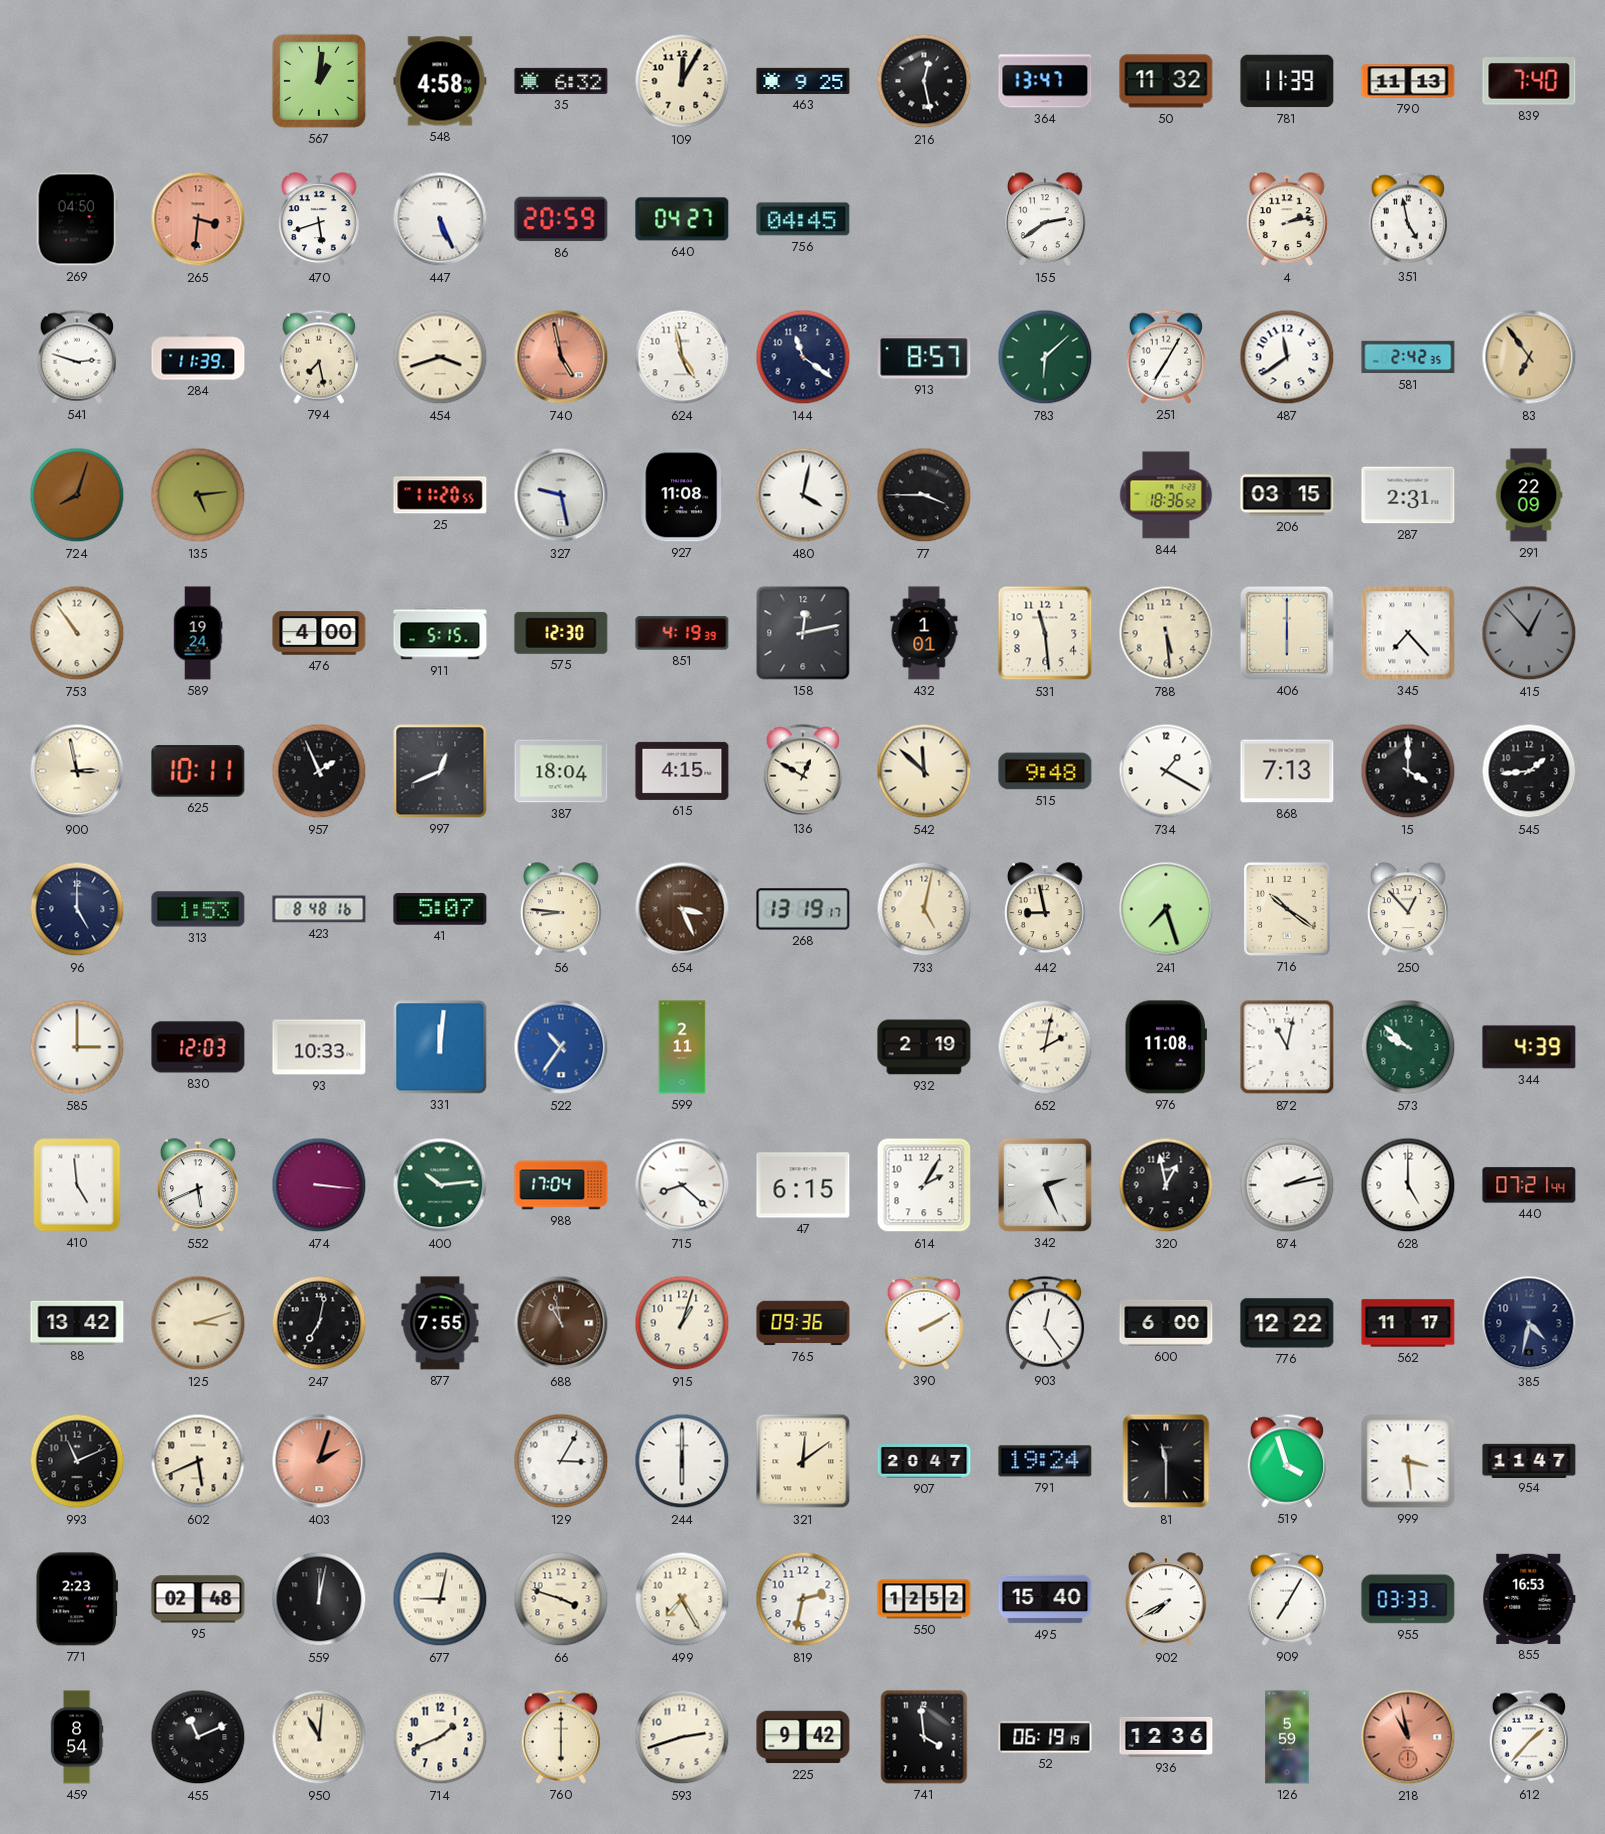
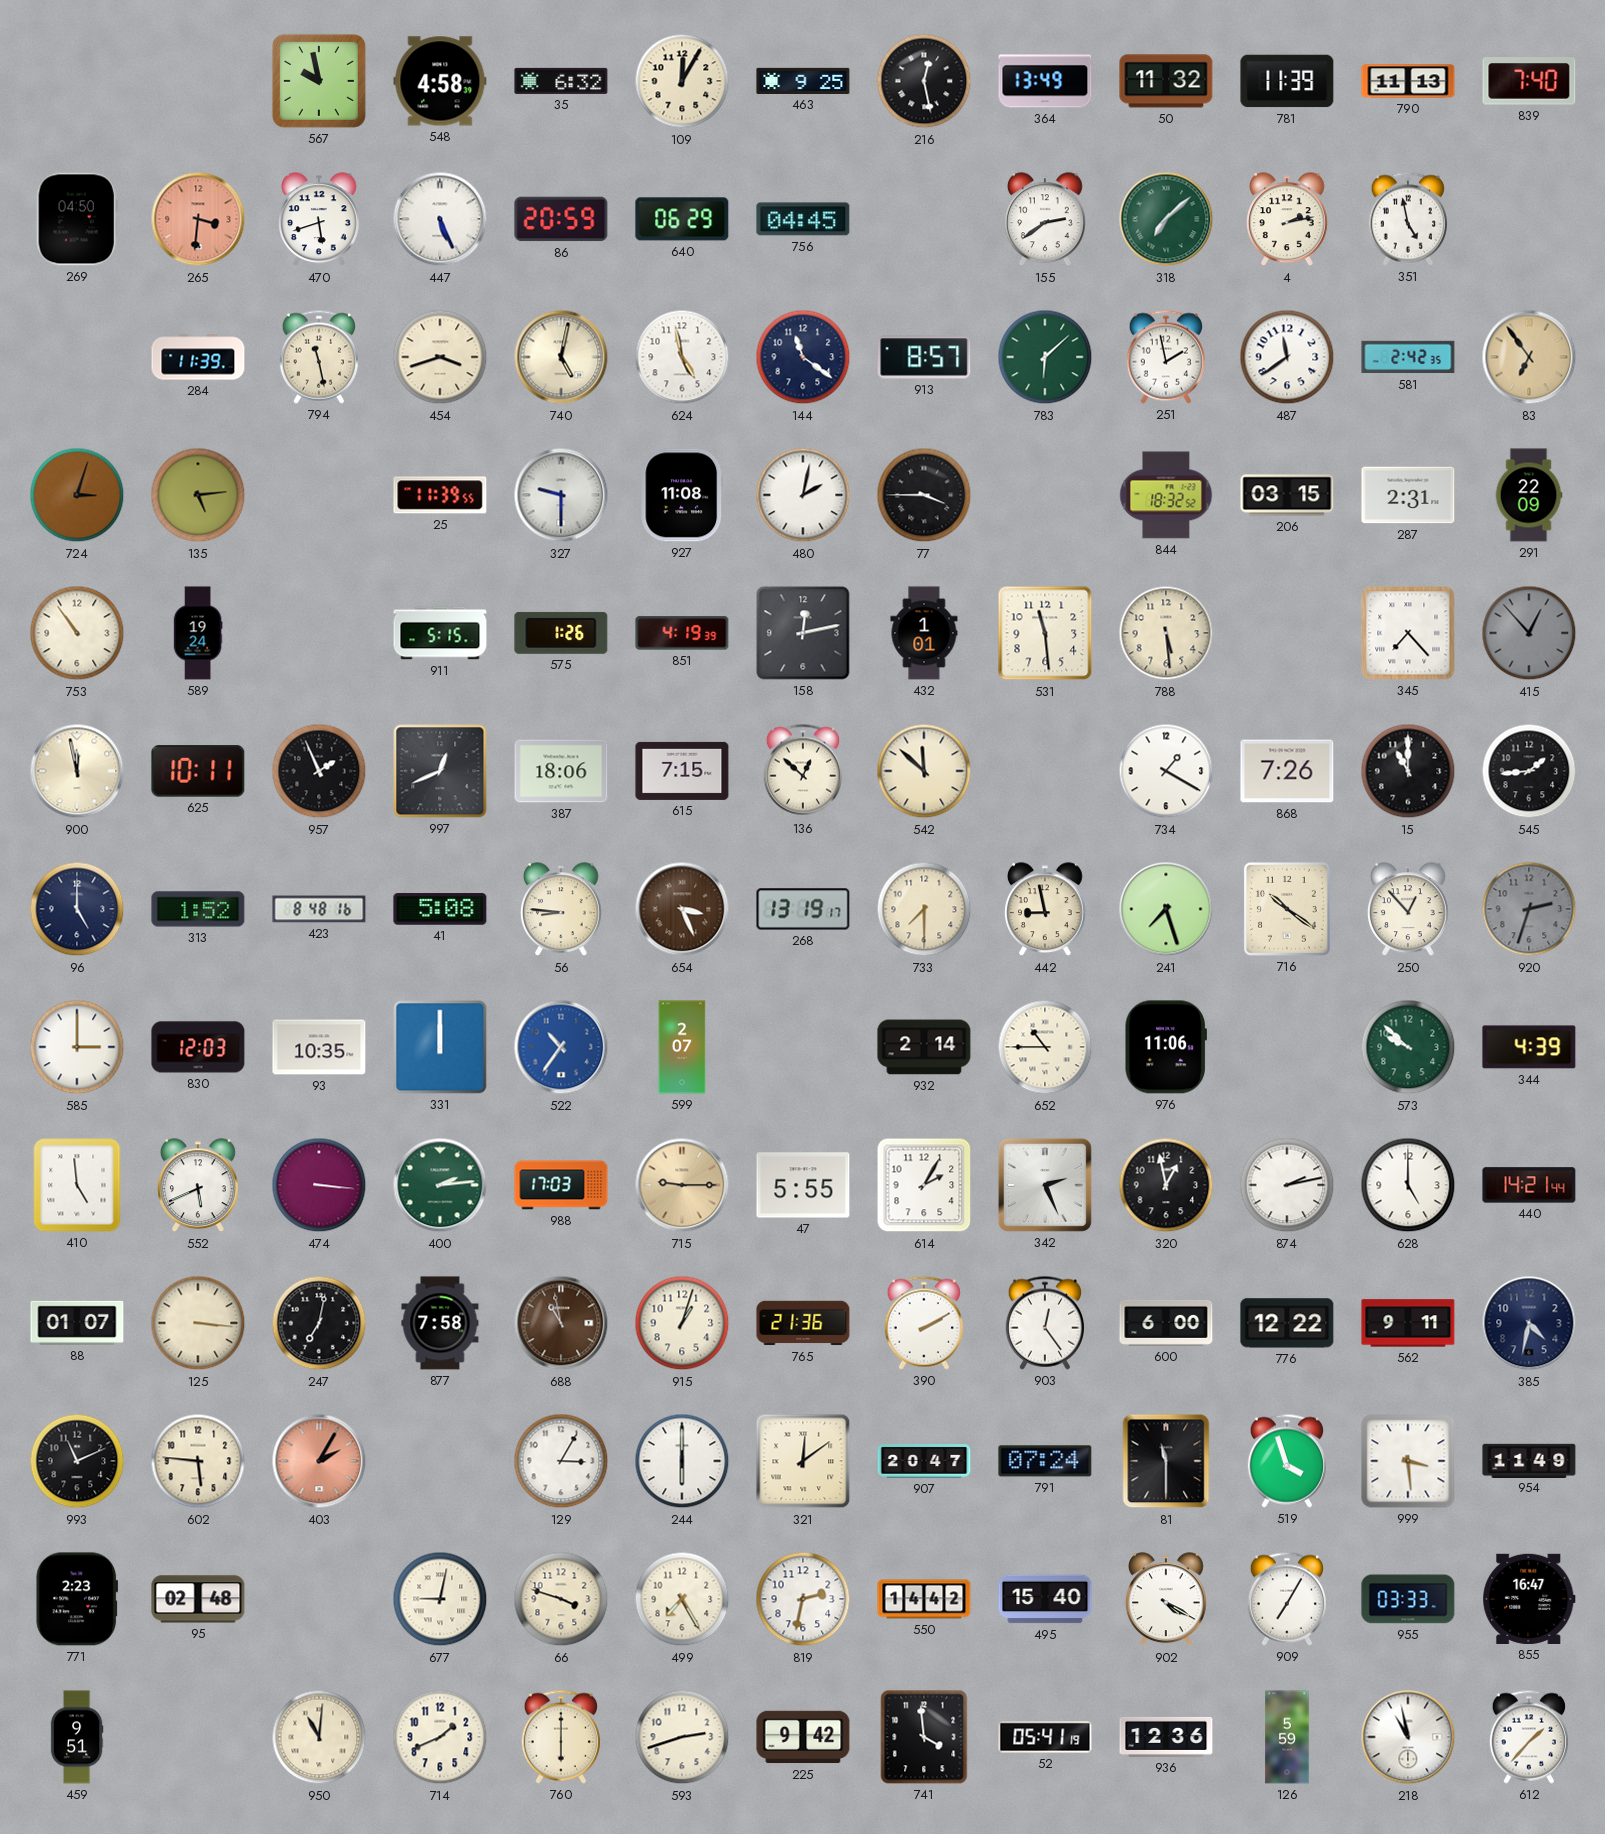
567: 1:01 -> 9:58 (319, 81)
364: 13:47 -> 13:49 (1045, 81)
640: 04:27 -> 06:29 (682, 219)
318: none -> 7:08 (1166, 219)
541: 2:48 -> none (76, 357)
794: 7:28 -> 11:28 (318, 357)
740: 4:58 -> 5:02 (561, 357)
740 dial: salmon -> cream (561, 357)
251: 7:05 -> 1:58 (1165, 357)
724: 8:03 -> 3:03 (77, 495)
25: 11:20 -> 11:39 (440, 495)
327: 9:28 -> 9:30 (561, 495)
480: 4:02 -> 2:02 (803, 495)
844: 18:36 -> 18:32 (1166, 495)
476: 4:00 -> none (319, 633)
575: 12:30 -> 1:26 (561, 633)
406: 6:00 -> none (1287, 633)
900: 2:58 -> 11:58 (77, 771)
387: 18:04 -> 18:06 (561, 771)
615: 4:15 -> 7:15 (682, 771)
136: 12:50 -> 12:52 (802, 771)
515: 9:48 -> none (1045, 771)
868: 7:13 -> 7:26 (1287, 771)
15: 4:00 -> 11:00 (1408, 771)
313: 1:53 -> 1:52 (198, 909)
41: 5:07 -> 5:08 (440, 909)
733: 5:02 -> 7:30 (924, 909)
920: none -> 2:33 (1529, 909)
93: 10:33 -> 10:35 (319, 1047)
331: 12:01 -> 12:00 (440, 1047)
599: 2:11 -> 2:07 (682, 1047)
932: 2:19 -> 2:14 (924, 1047)
652: 2:02 -> 10:45 (1045, 1047)
976: 11:08 -> 11:06 (1166, 1047)
872: 11:02 -> none (1287, 1047)
400: 10:14 -> 2:14 (440, 1185)
988: 17:04 -> 17:03 (561, 1185)
715: 8:22 -> 9:15 (682, 1185)
715 dial: white -> champagne (682, 1185)
47: 6:15 -> 5:55 (803, 1185)
440: 07:21 -> 14:21 (1529, 1185)
88: 13:42 -> 01:07 (77, 1323)
125: 3:12 -> 3:16 (198, 1323)
877: 7:55 -> 7:58 (440, 1323)
765: 09:36 -> 21:36 (803, 1323)
562: 11:17 -> 9:11 (1408, 1323)
602: 5:41 -> 5:46 (198, 1461)
403: 2:03 -> 2:05 (319, 1461)
791: 19:24 -> 07:24 (1045, 1461)
954: 11:47 -> 11:49 (1529, 1460)
559: 12:02 -> none (319, 1599)
550: 12:52 -> 14:42 (924, 1599)
902: 7:40 -> 4:20 (1167, 1600)
855: 16:53 -> 16:47 (1529, 1599)
459: 8:54 -> 9:51 (77, 1737)
455: 11:11 -> none (198, 1737)
52: 06:19 -> 05:41 (1045, 1737)
218 dial: salmon -> white (1408, 1737)
